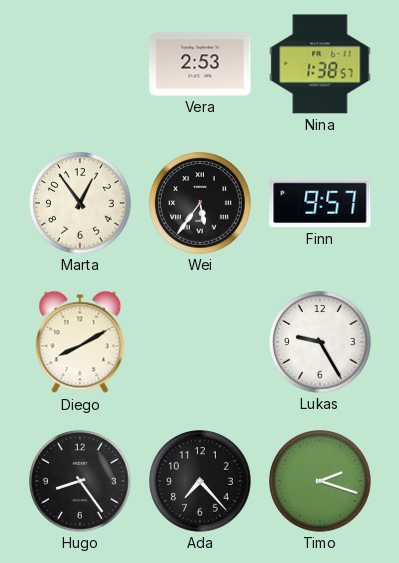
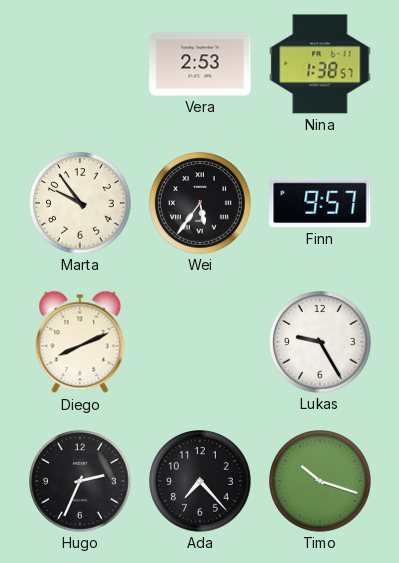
Marta: 12:54 -> 9:54 (80, 203)
Diego: 8:10 -> 8:11 (80, 342)
Hugo: 8:24 -> 2:34 (80, 481)
Timo: 2:18 -> 10:18 (320, 481)
